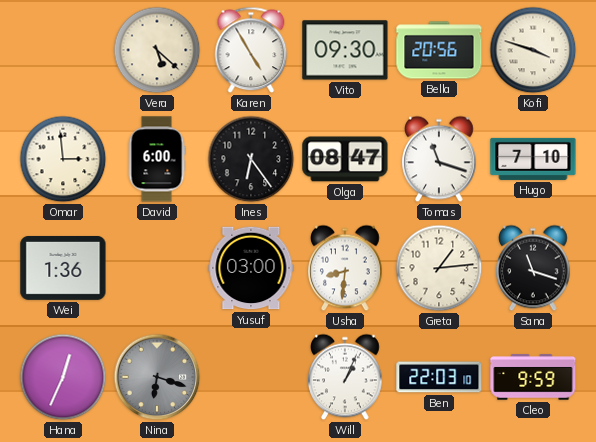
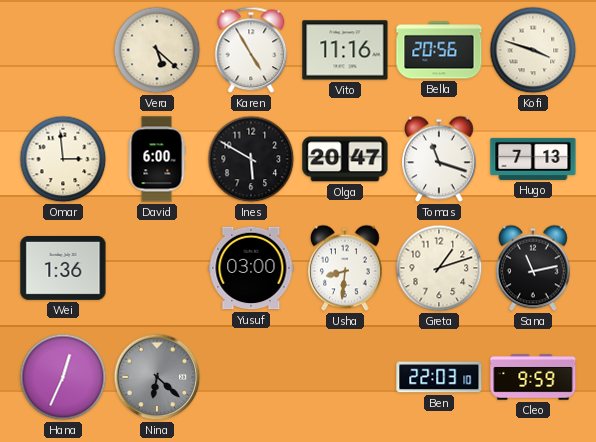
Vito: 09:30 -> 11:16 (345, 50)
Ines: 6:24 -> 5:50 (251, 159)
Olga: 08:47 -> 20:47 (345, 159)
Hugo: 7:10 -> 7:13 (533, 159)
Greta: 1:14 -> 1:12 (439, 268)
Sana: 11:18 -> 11:13 (533, 268)
Nina: 6:18 -> 6:22 (157, 377)
Will: 1:04 -> none (345, 377)
